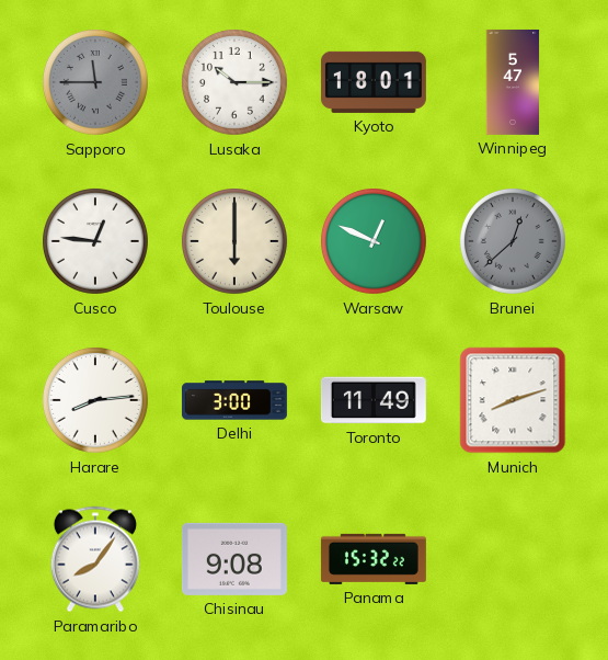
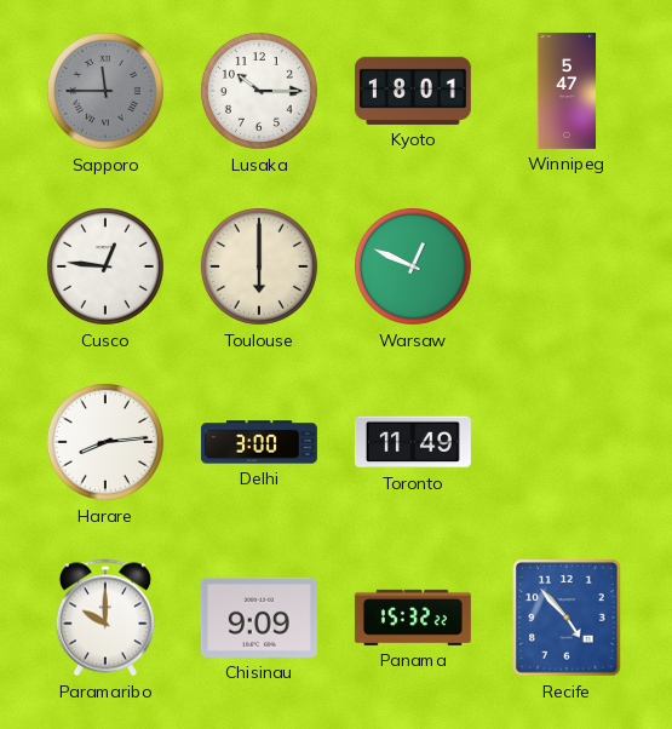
Brunei: 12:38 -> none (513, 241)
Munich: 8:12 -> none (513, 400)
Paramaribo: 8:06 -> 10:00 (105, 618)
Chisinau: 9:08 -> 9:09 (259, 618)
Recife: none -> 4:53 (567, 618)
